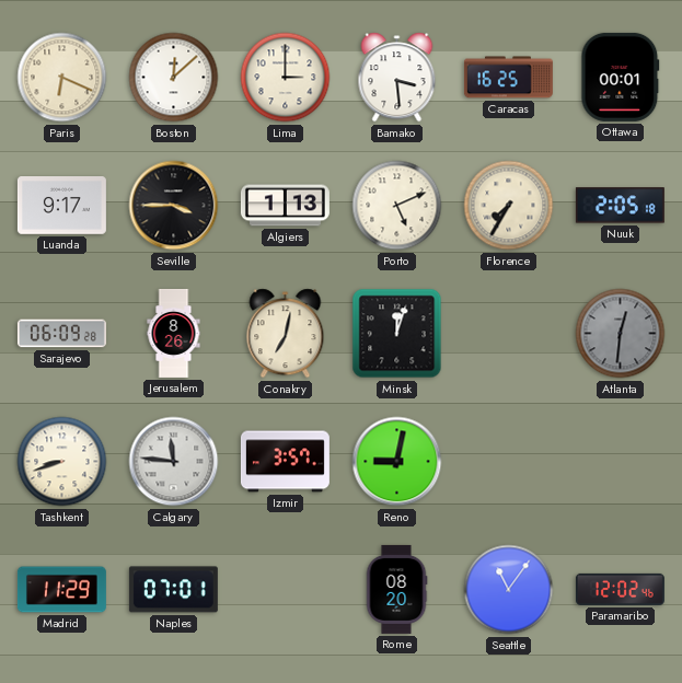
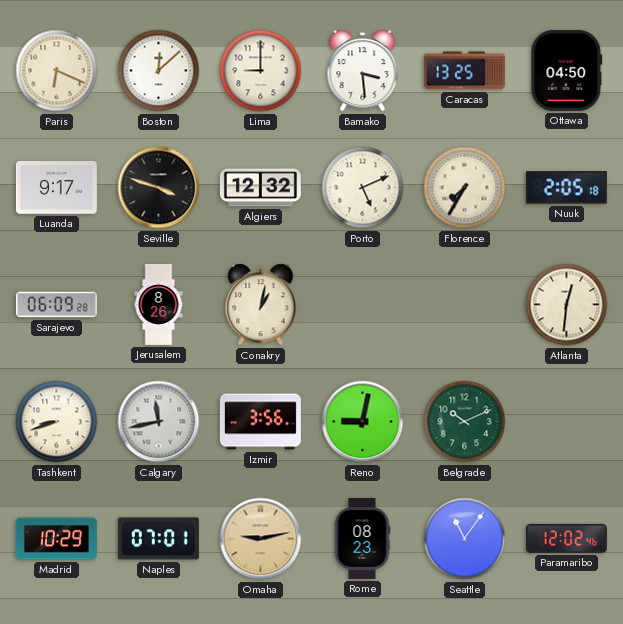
Lima: 3:00 -> 9:00 (261, 71)
Caracas: 16:25 -> 13:25 (464, 71)
Ottawa: 00:01 -> 04:50 (567, 70)
Seville: 3:45 -> 3:48 (159, 188)
Algiers: 1:13 -> 12:32 (260, 188)
Conakry: 7:02 -> 1:02 (261, 305)
Minsk: 12:03 -> none (397, 334)
Atlanta dial: grey -> cream (567, 305)
Calgary: 11:46 -> 11:43 (159, 422)
Izmir: 3:57 -> 3:56 (260, 422)
Belgrade: none -> 10:11 (465, 422)
Madrid: 11:29 -> 10:29 (56, 539)
Omaha: none -> 9:13 (261, 539)
Rome: 08:20 -> 08:23 (362, 538)
